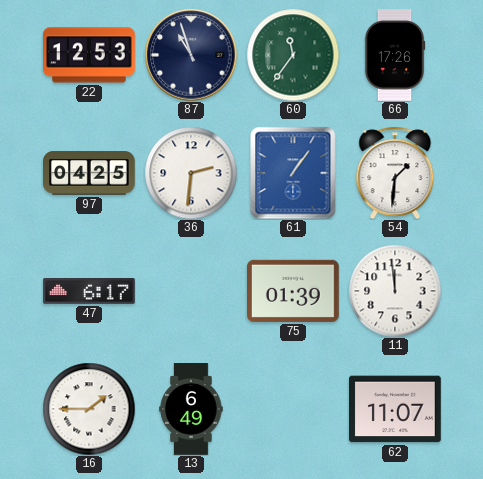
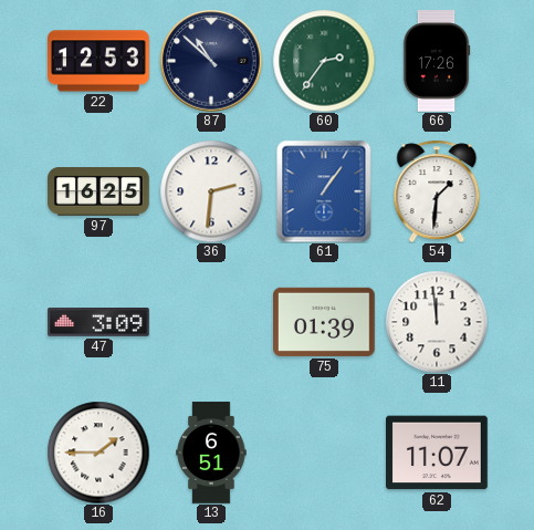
87: 10:57 -> 10:52 (211, 61)
60: 11:36 -> 2:36 (324, 61)
97: 04:25 -> 16:25 (98, 191)
47: 6:17 -> 3:09 (98, 323)
13: 6:49 -> 6:51 (211, 453)
